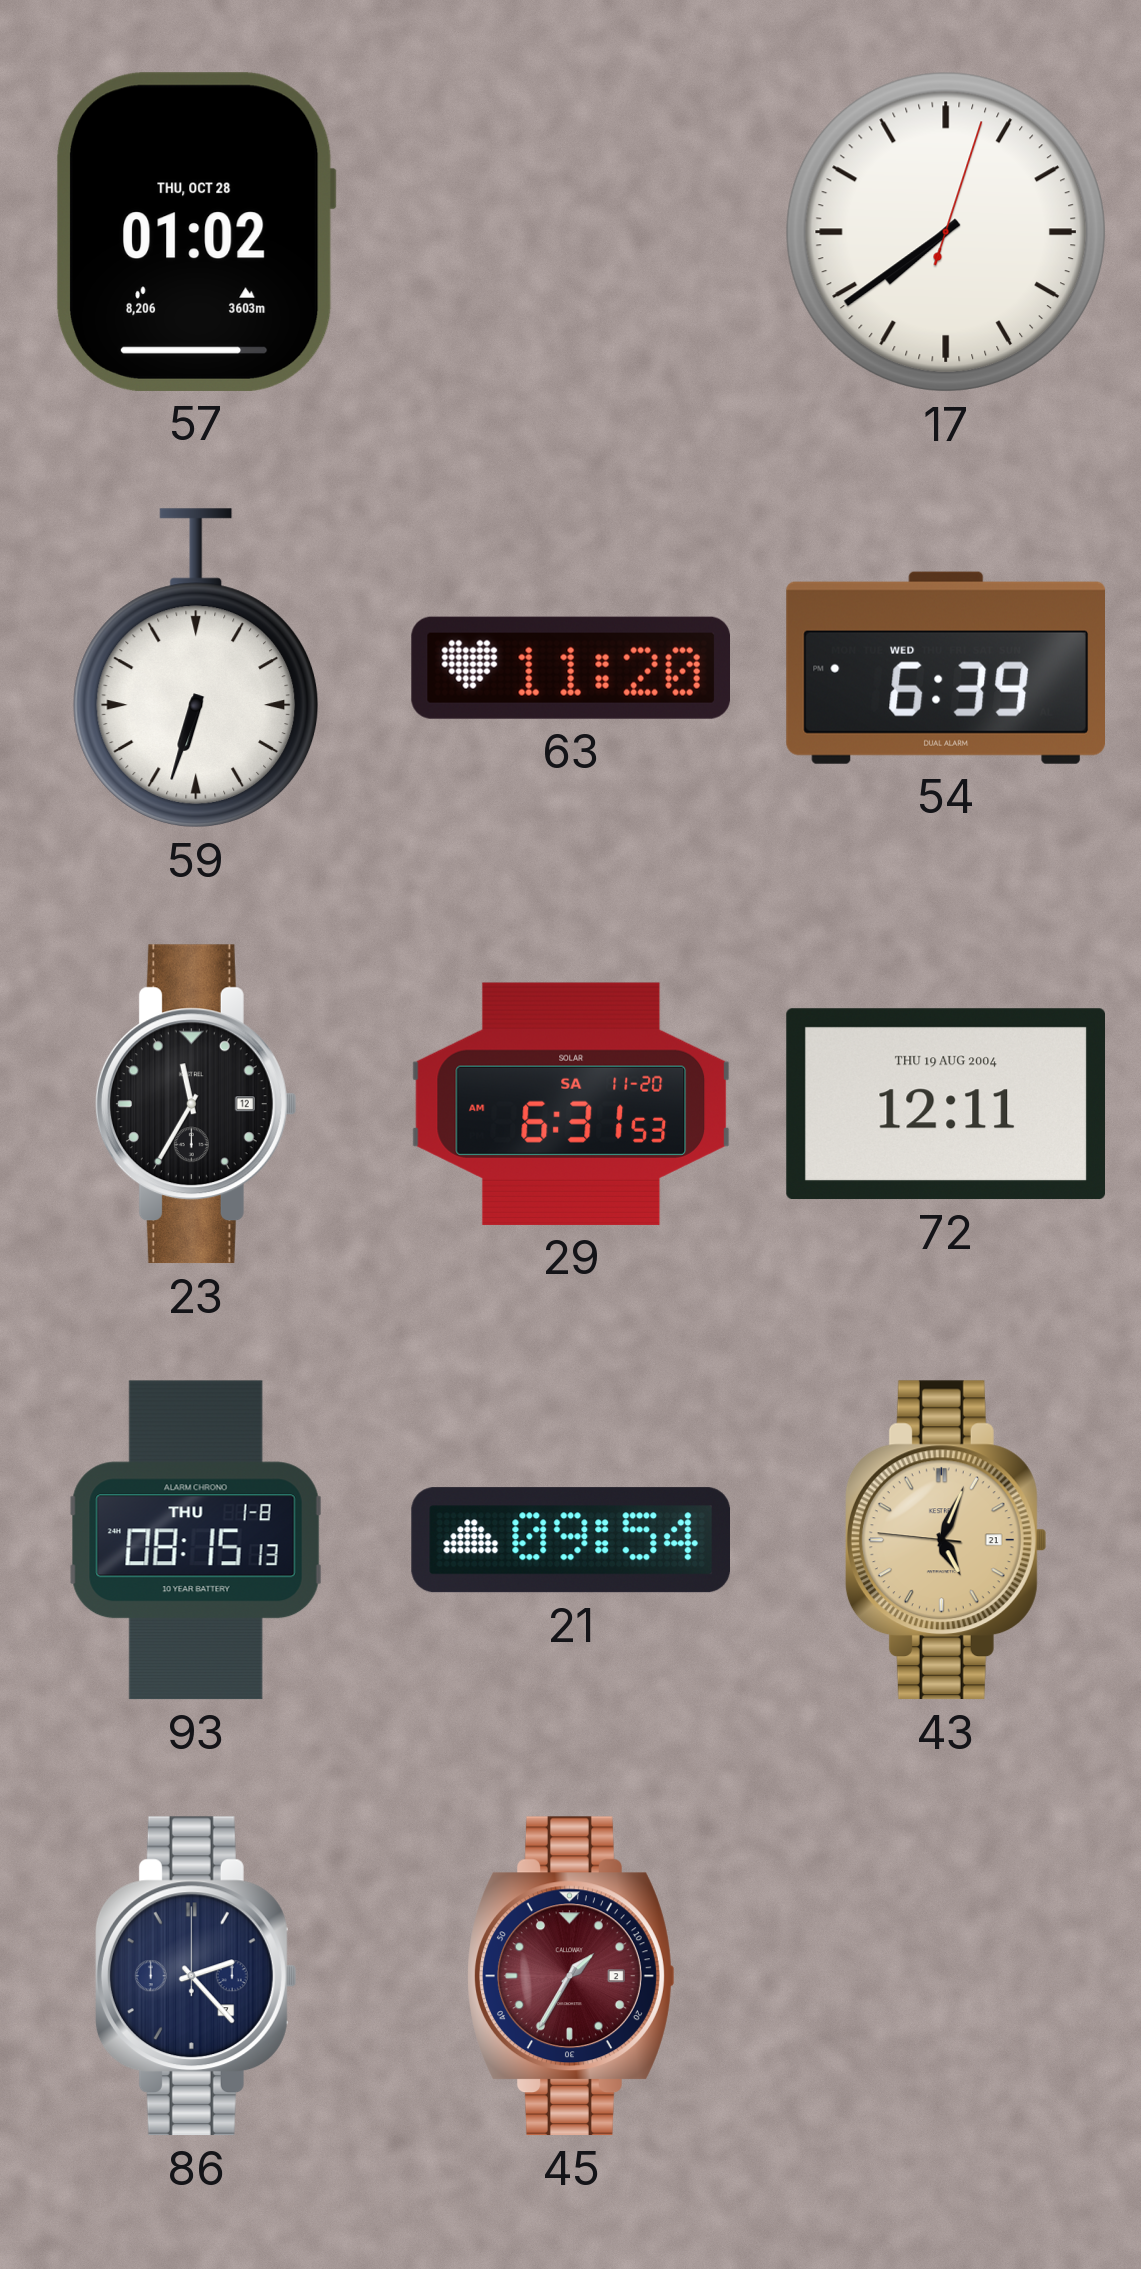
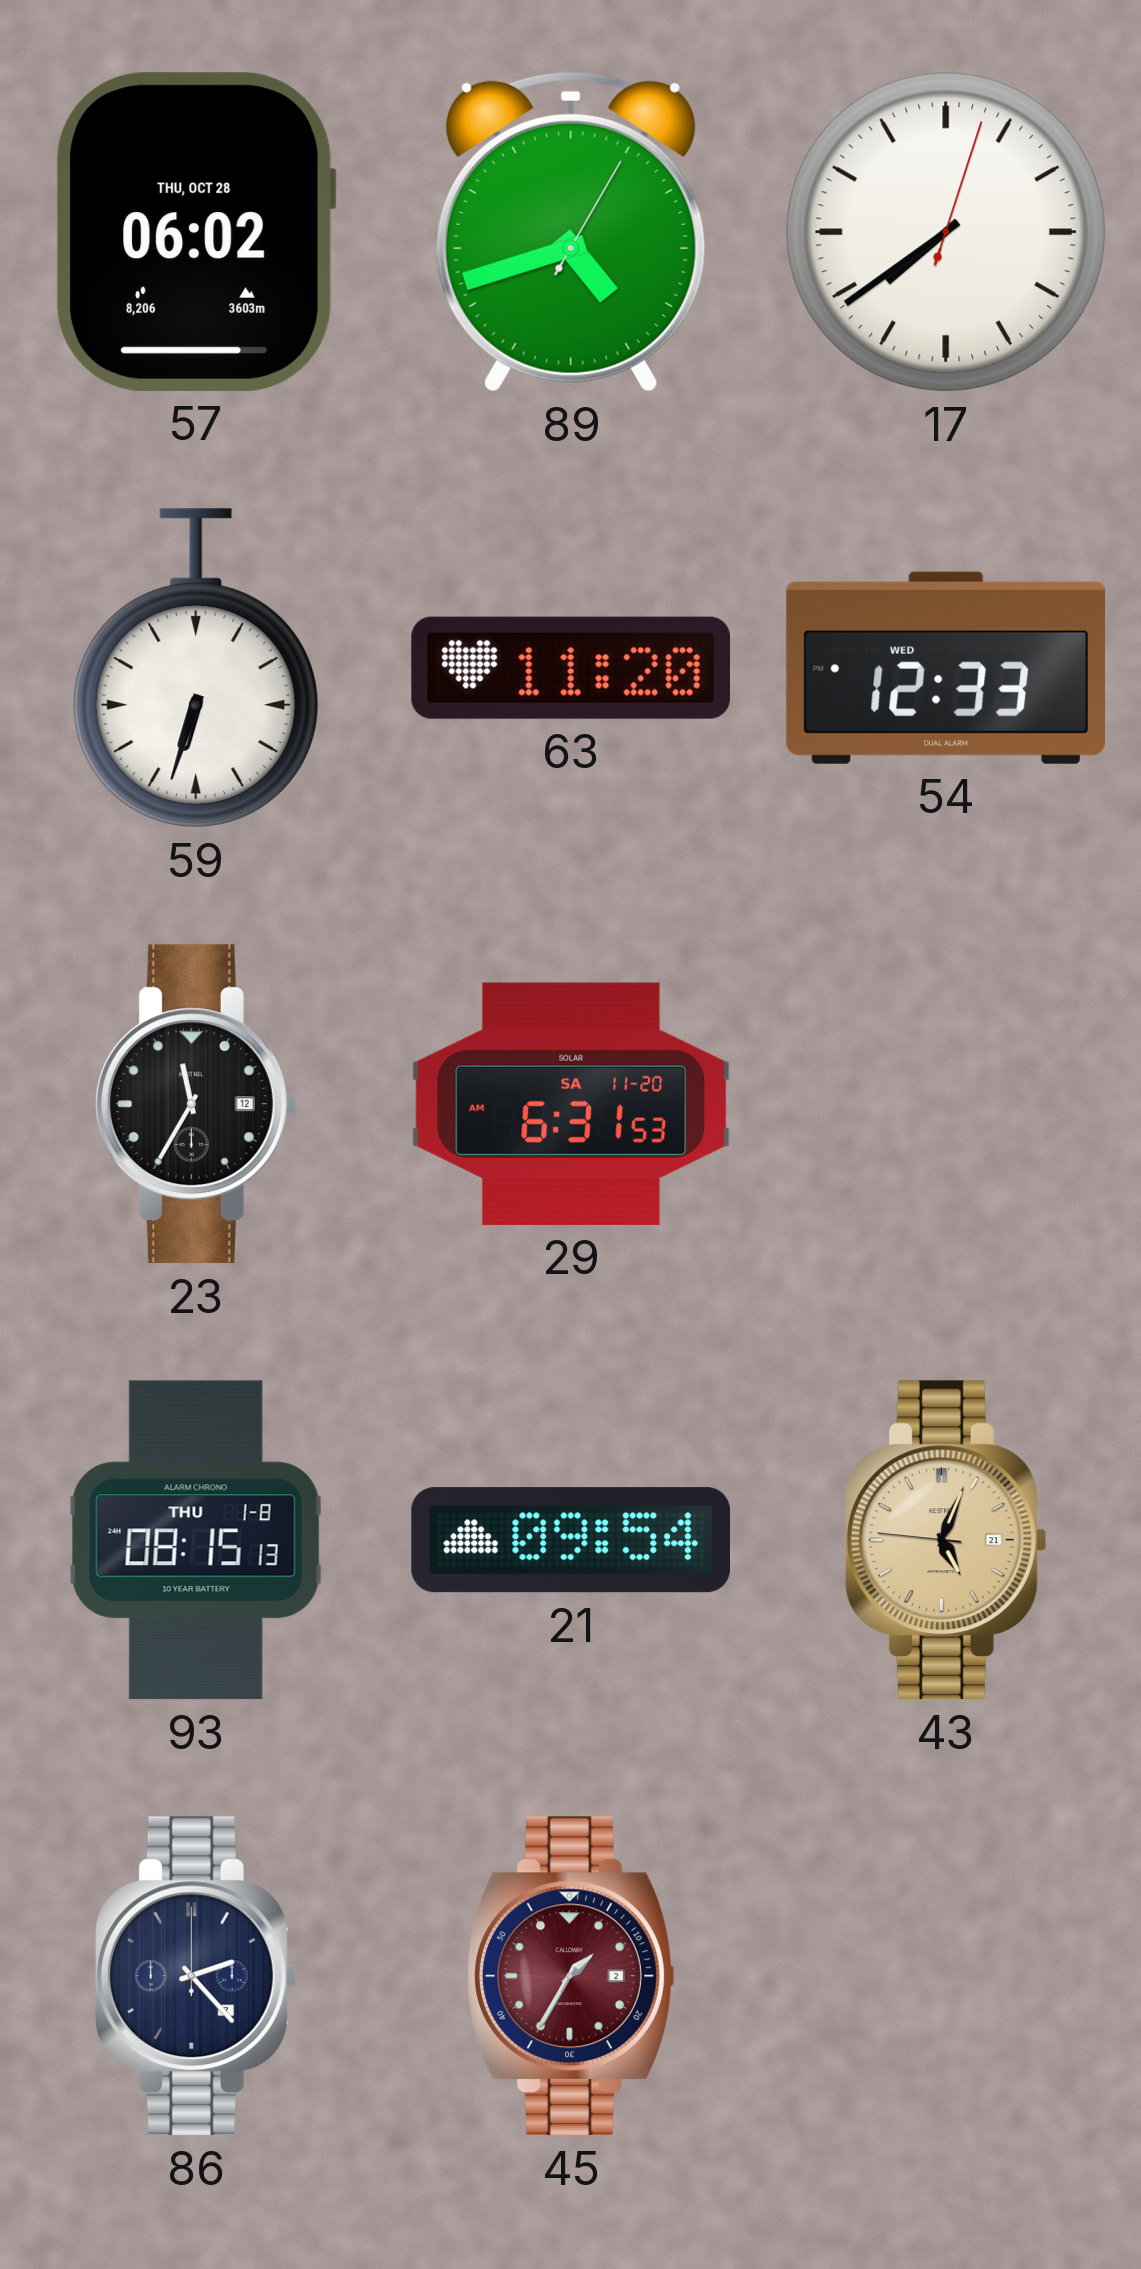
57: 01:02 -> 06:02 (195, 232)
89: none -> 4:42 (571, 232)
54: 6:39 -> 12:33 (945, 668)
72: 12:11 -> none (945, 1104)
